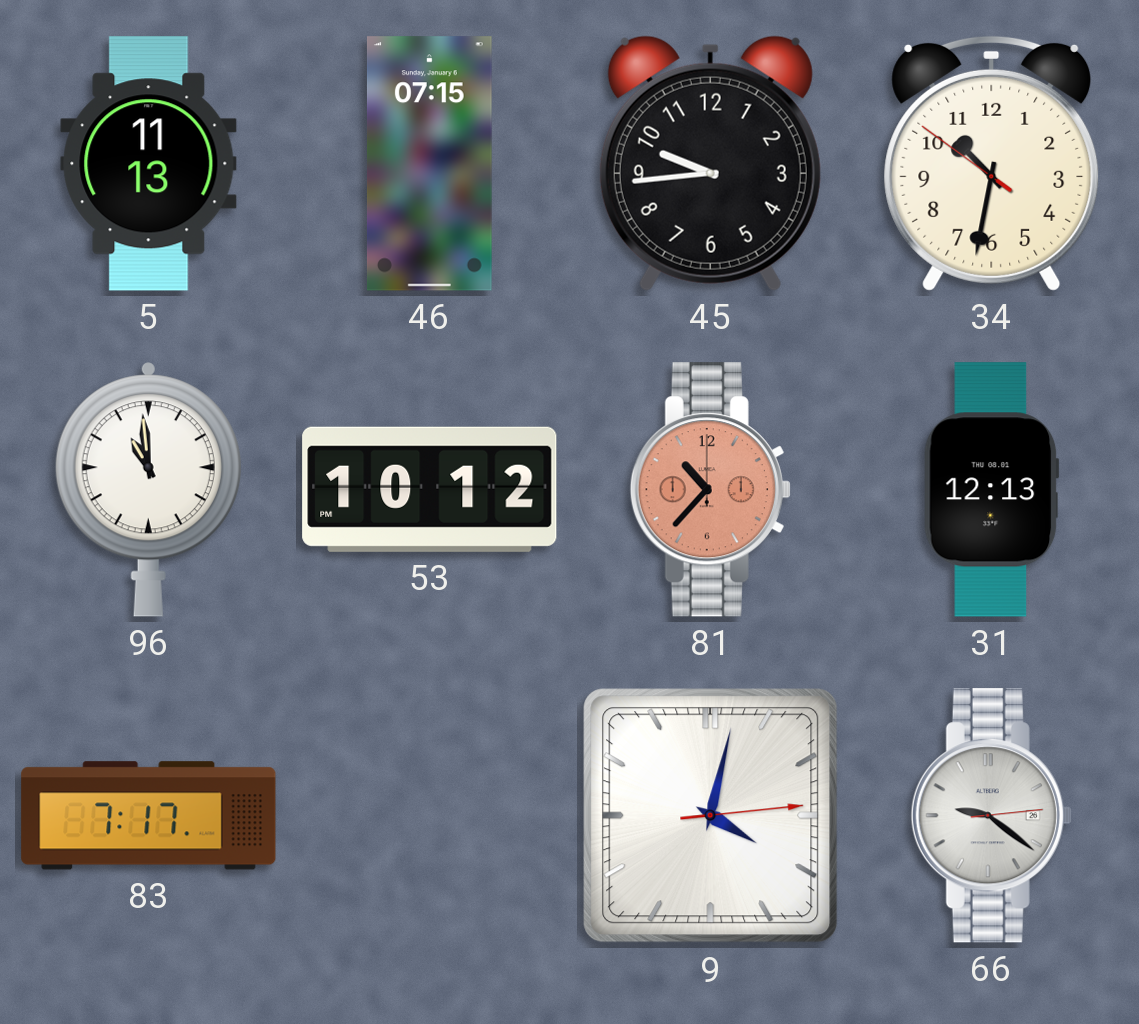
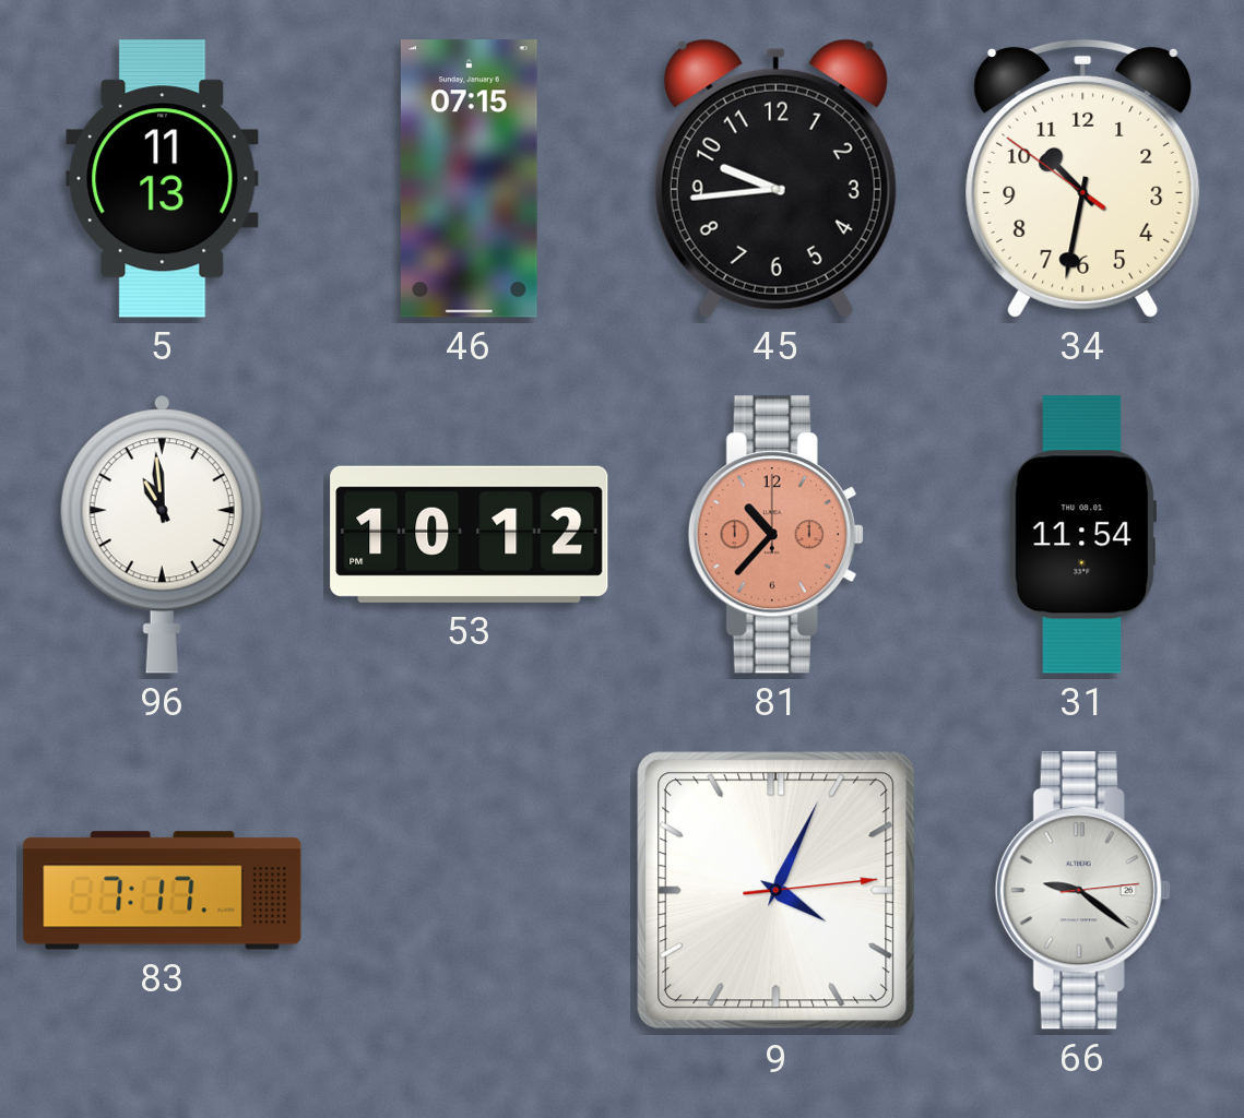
31: 12:13 -> 11:54 (1083, 535)
9: 4:02 -> 4:04 (777, 891)
